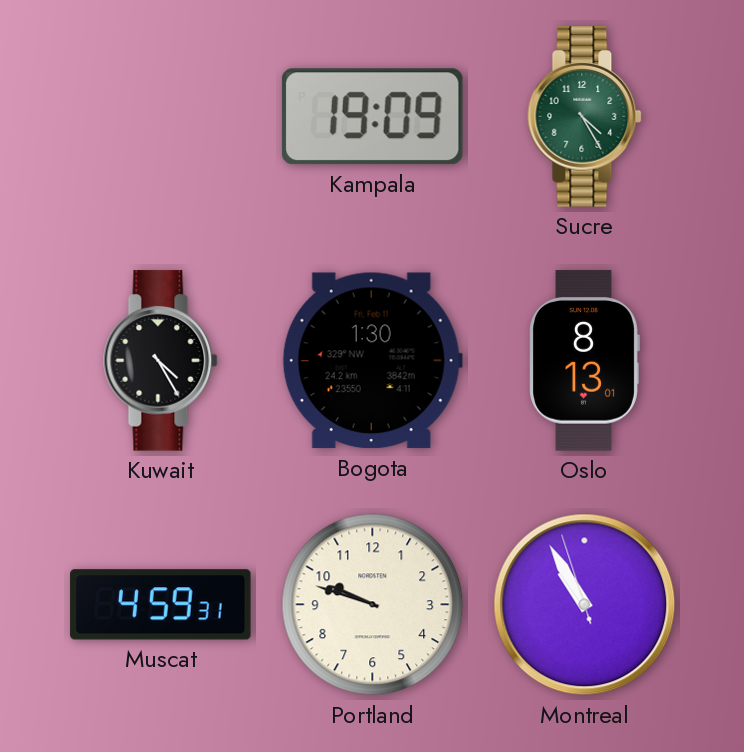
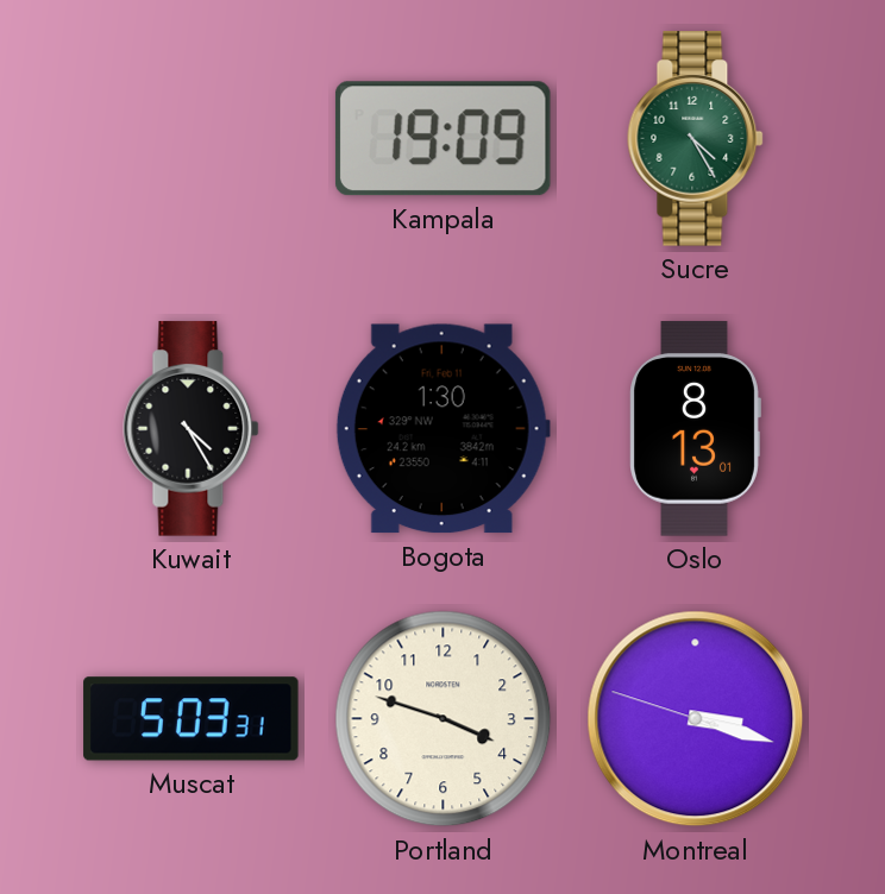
Muscat: 4:59 -> 5:03 (192, 719)
Portland: 9:48 -> 3:48 (444, 719)
Montreal: 10:54 -> 3:17 (696, 719)
